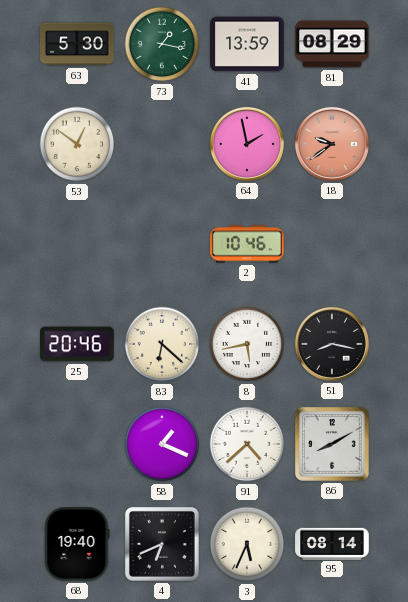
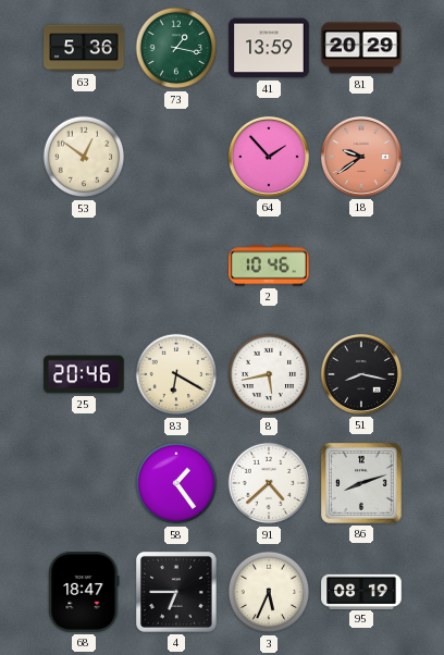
63: 5:30 -> 5:36 (84, 48)
81: 08:29 -> 20:29 (361, 48)
64: 1:58 -> 1:53 (269, 157)
83: 6:22 -> 6:20 (176, 374)
58: 1:19 -> 1:24 (176, 483)
86: 8:10 -> 8:12 (361, 483)
68: 19:40 -> 18:47 (84, 592)
4: 6:41 -> 6:45 (176, 592)
95: 08:14 -> 08:19 (361, 591)
